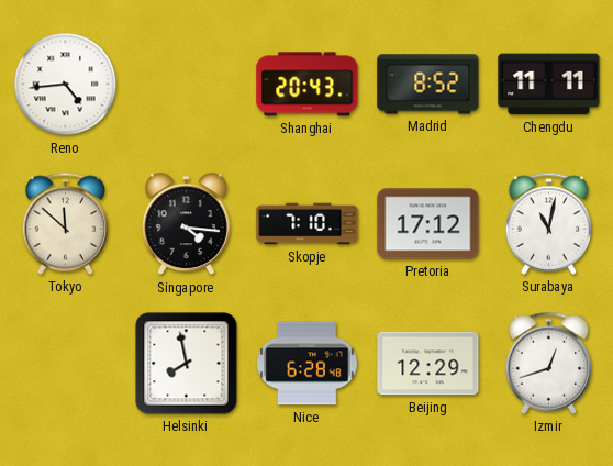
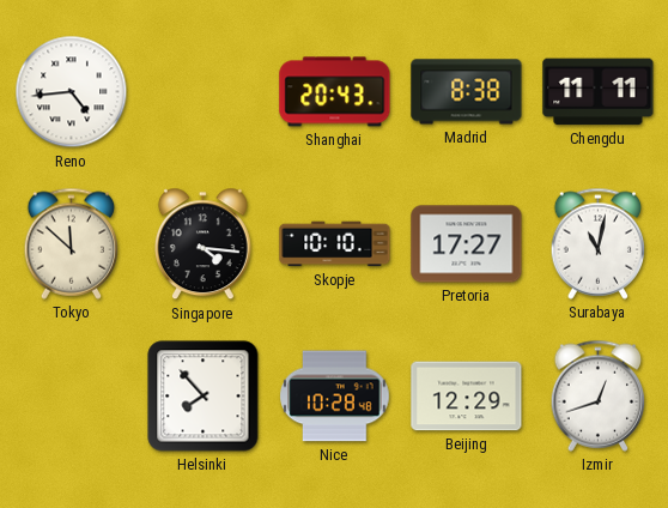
Madrid: 8:52 -> 8:38 (467, 92)
Skopje: 7:10 -> 10:10 (335, 244)
Pretoria: 17:12 -> 17:27 (467, 244)
Helsinki: 7:58 -> 7:53 (204, 397)
Nice: 6:28 -> 10:28 (335, 397)
